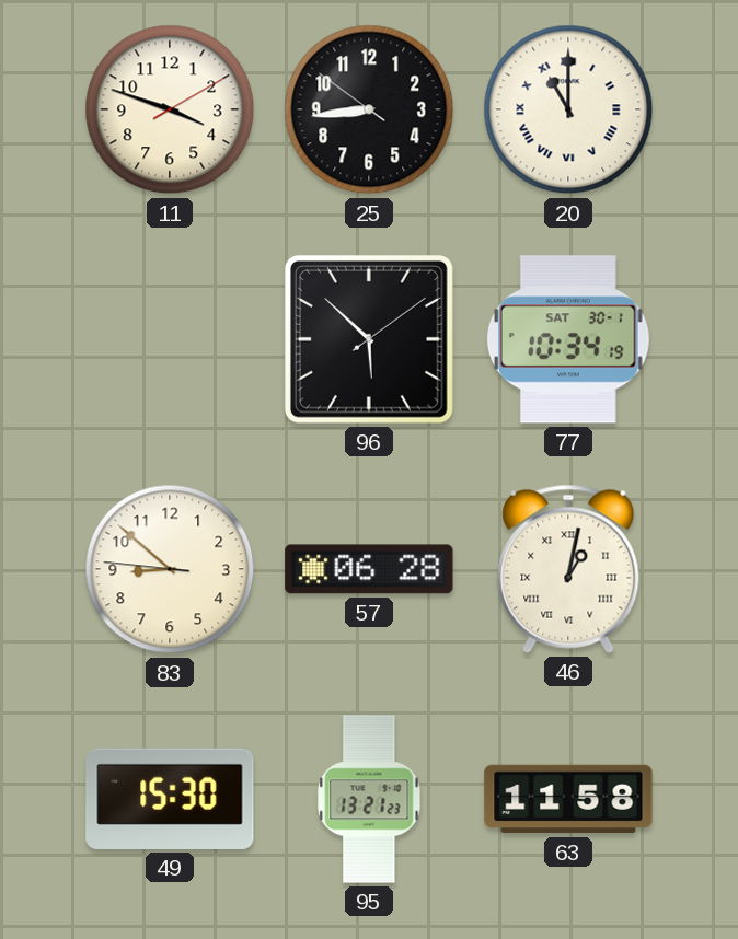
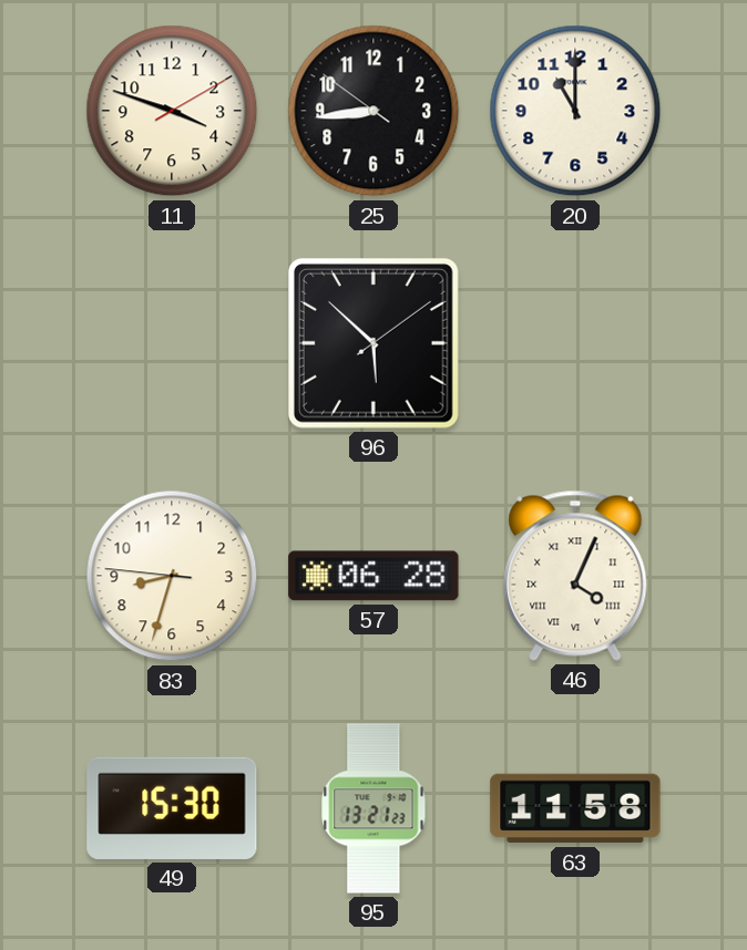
20 numerals: Roman -> Arabic (575, 111)
77: 10:34 -> none (568, 339)
83: 8:51 -> 8:32 (172, 576)
46: 1:02 -> 4:04 (575, 576)
